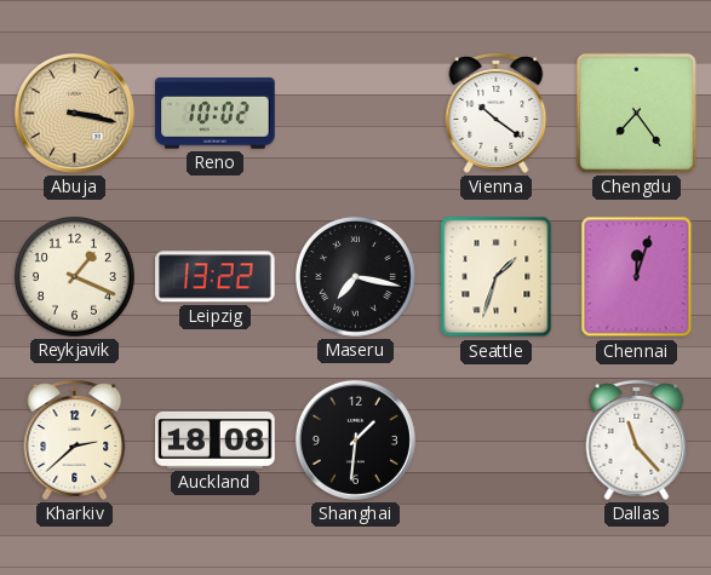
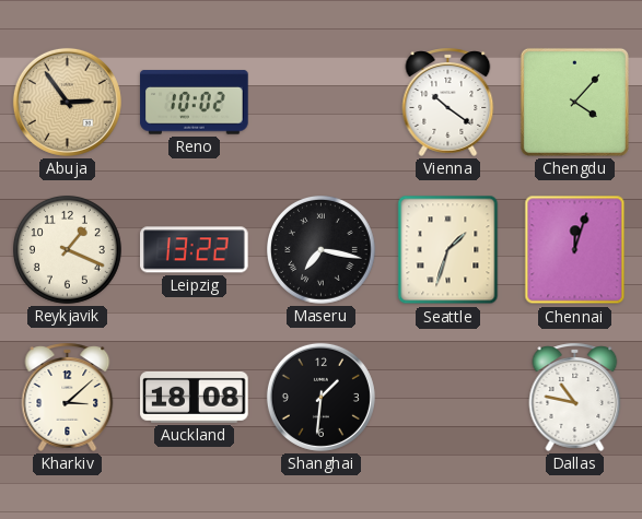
Abuja: 3:17 -> 2:54 (67, 102)
Chengdu: 7:24 -> 4:07 (574, 102)
Kharkiv: 2:38 -> 3:08 (68, 397)
Dallas: 11:23 -> 10:47 (575, 397)
